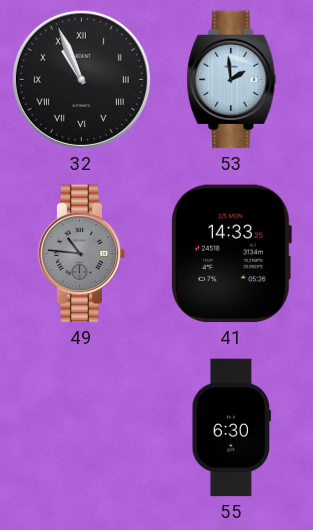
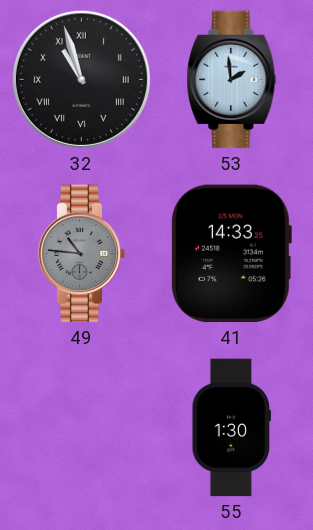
32: 10:56 -> 10:57 (81, 79)
55: 6:30 -> 1:30 (231, 428)
